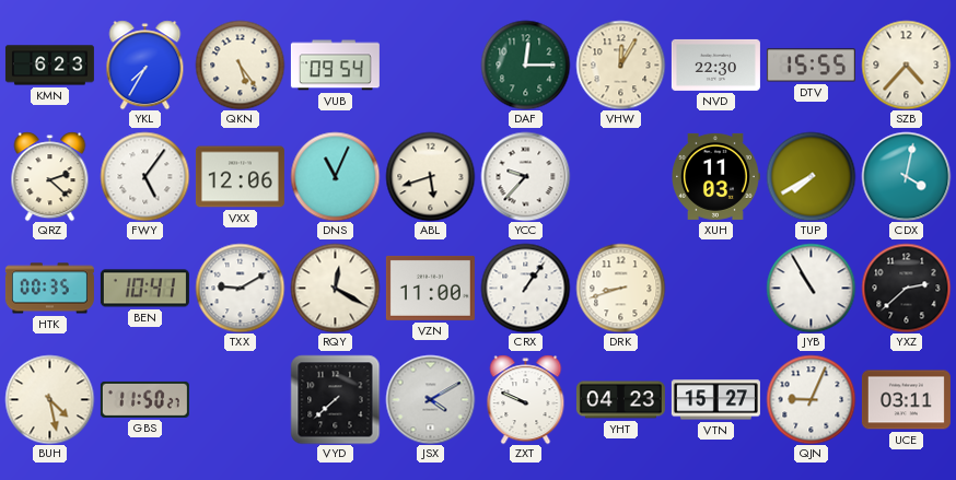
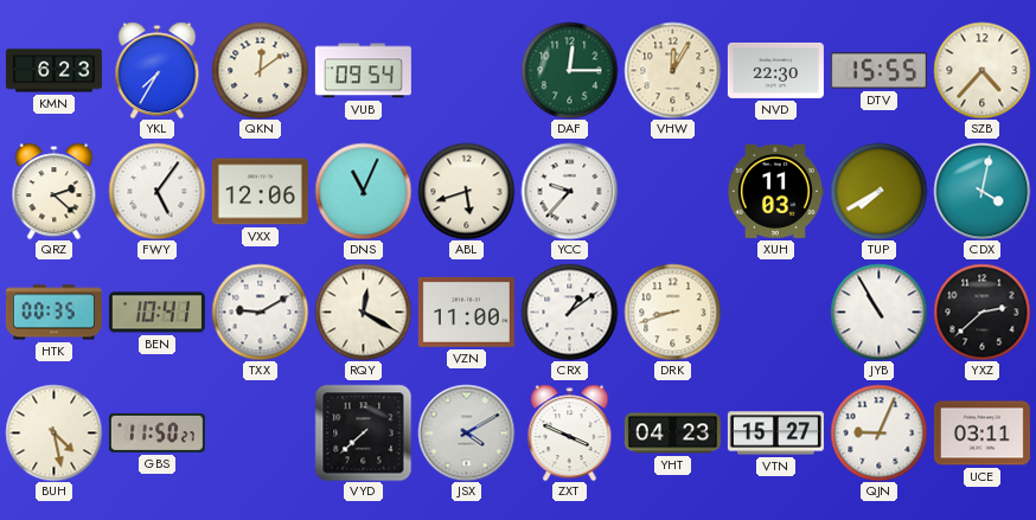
QKN: 5:24 -> 12:09 (260, 70)
CRX: 1:06 -> 1:09 (569, 312)
ZXT: 9:49 -> 3:49 (570, 432)
